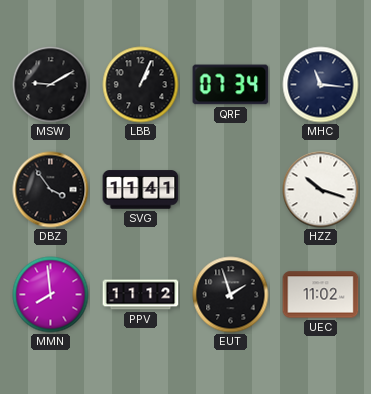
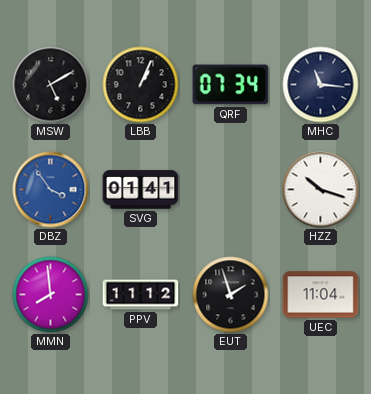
MSW: 9:10 -> 5:10 (51, 85)
DBZ dial: black -> blue (51, 190)
SVG: 11:41 -> 01:41 (141, 190)
UEC: 11:02 -> 11:04 (321, 295)
